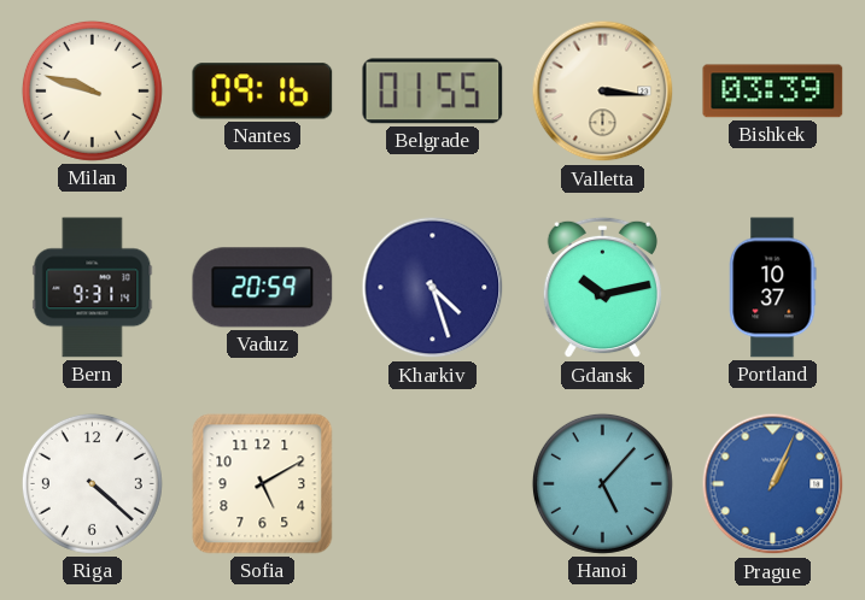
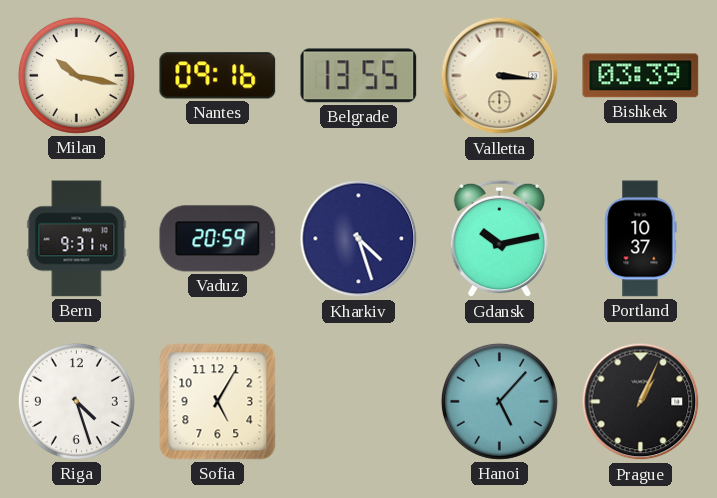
Milan: 9:48 -> 10:17 (76, 75)
Belgrade: 01:55 -> 13:55 (359, 76)
Riga: 4:22 -> 4:27 (76, 401)
Sofia: 5:10 -> 5:05 (218, 402)
Prague dial: blue -> black (641, 402)
